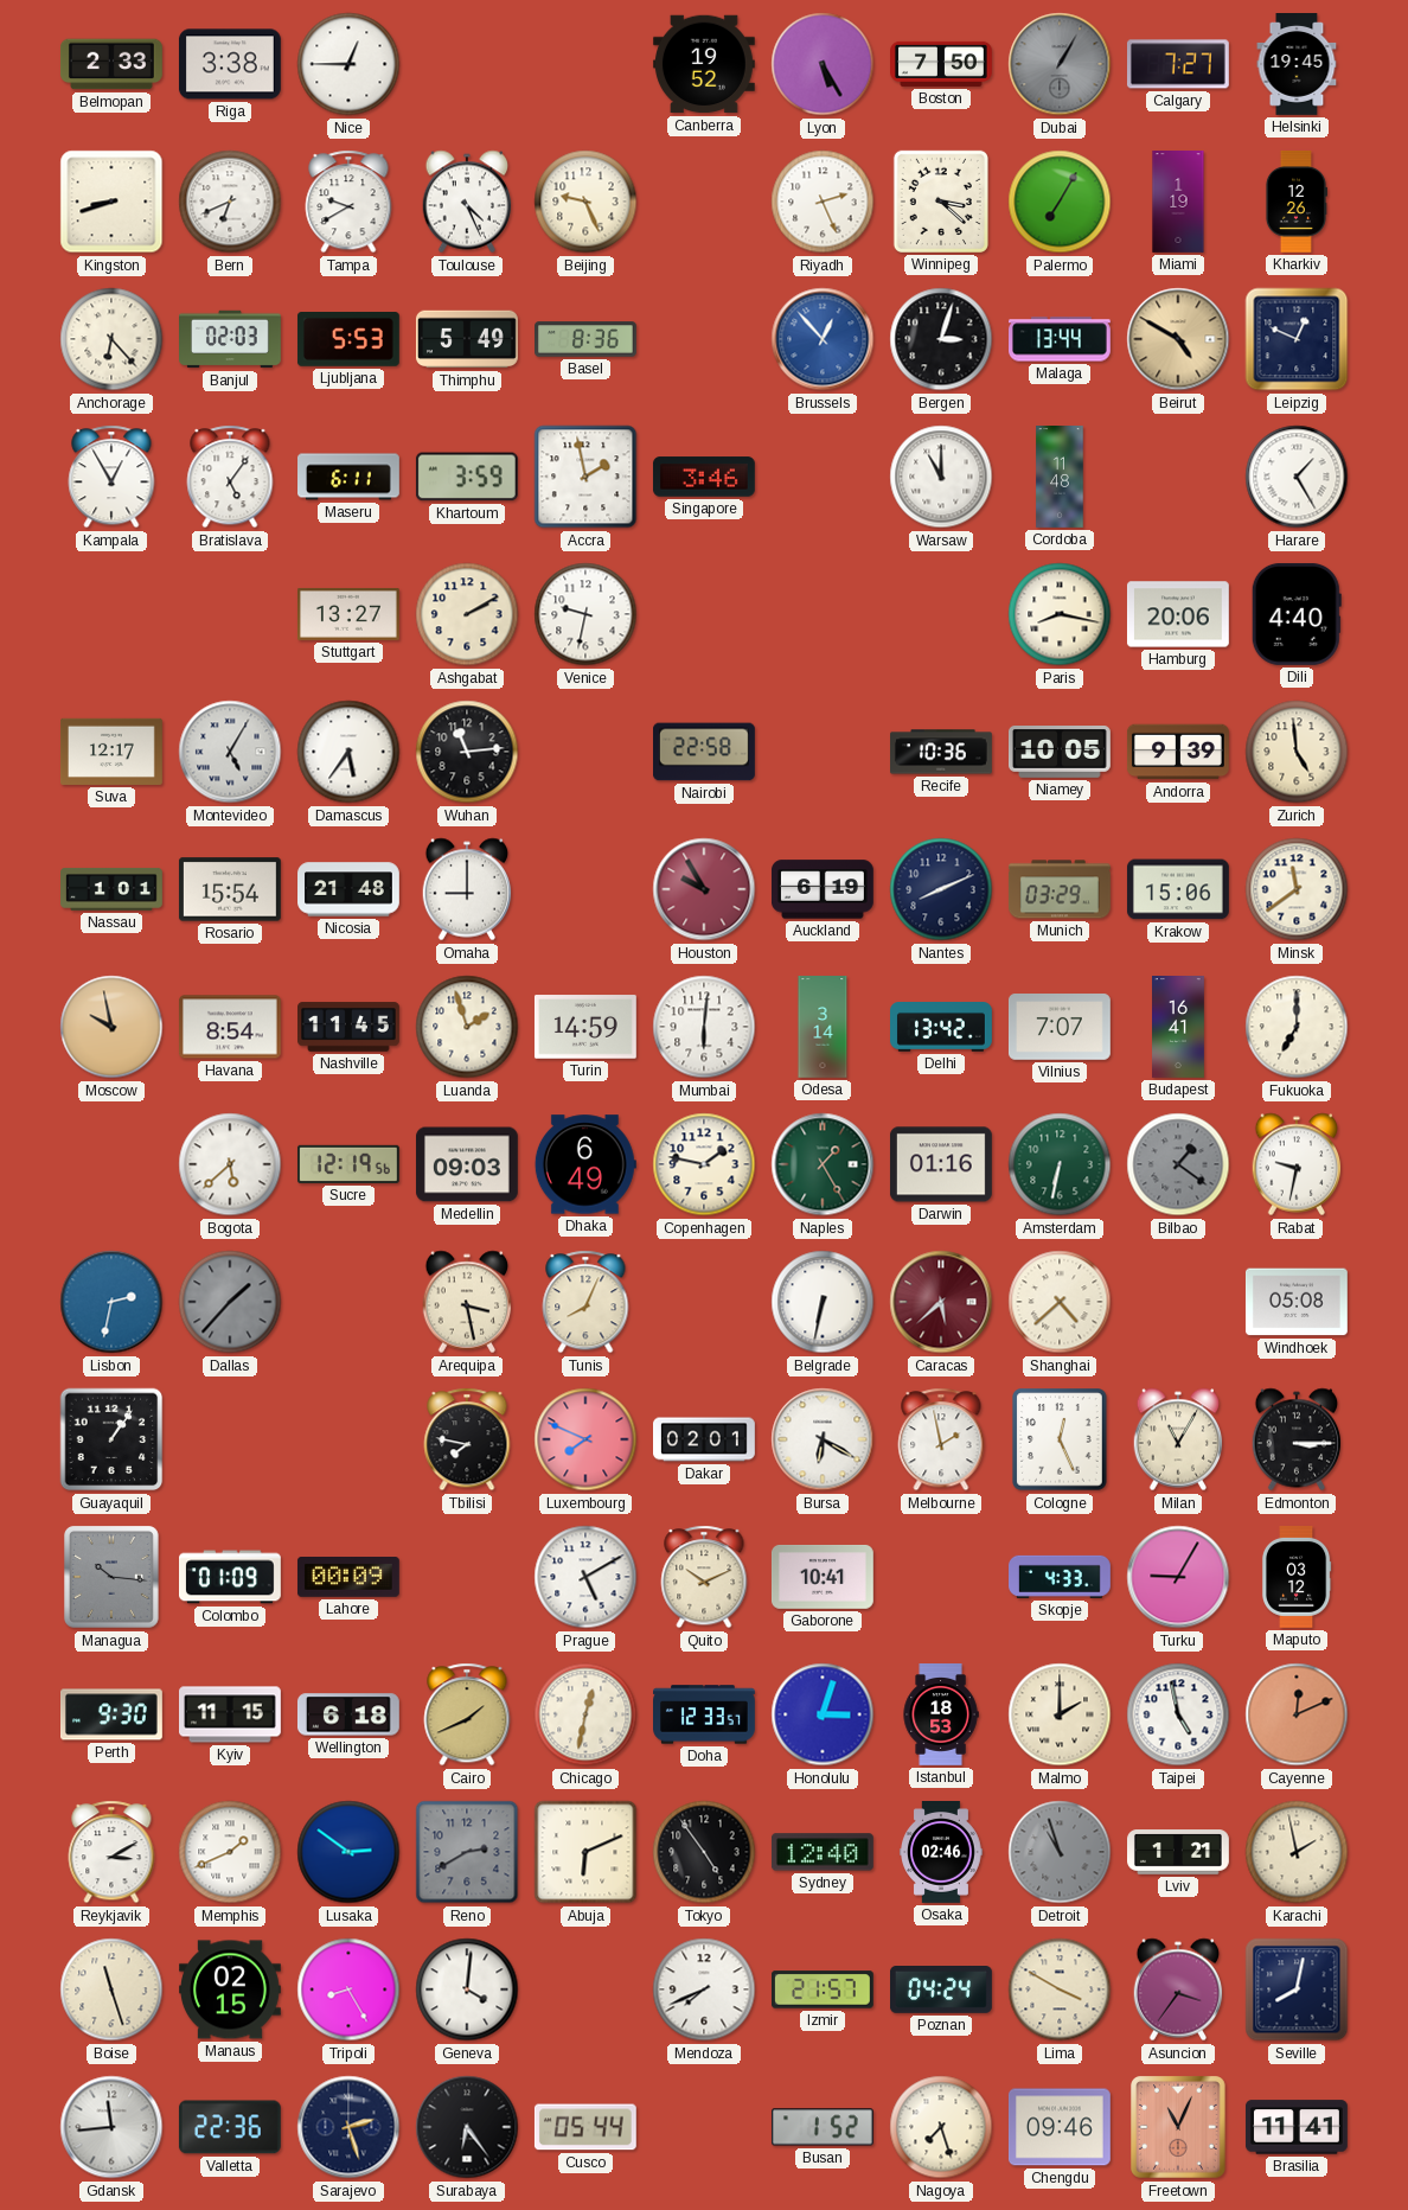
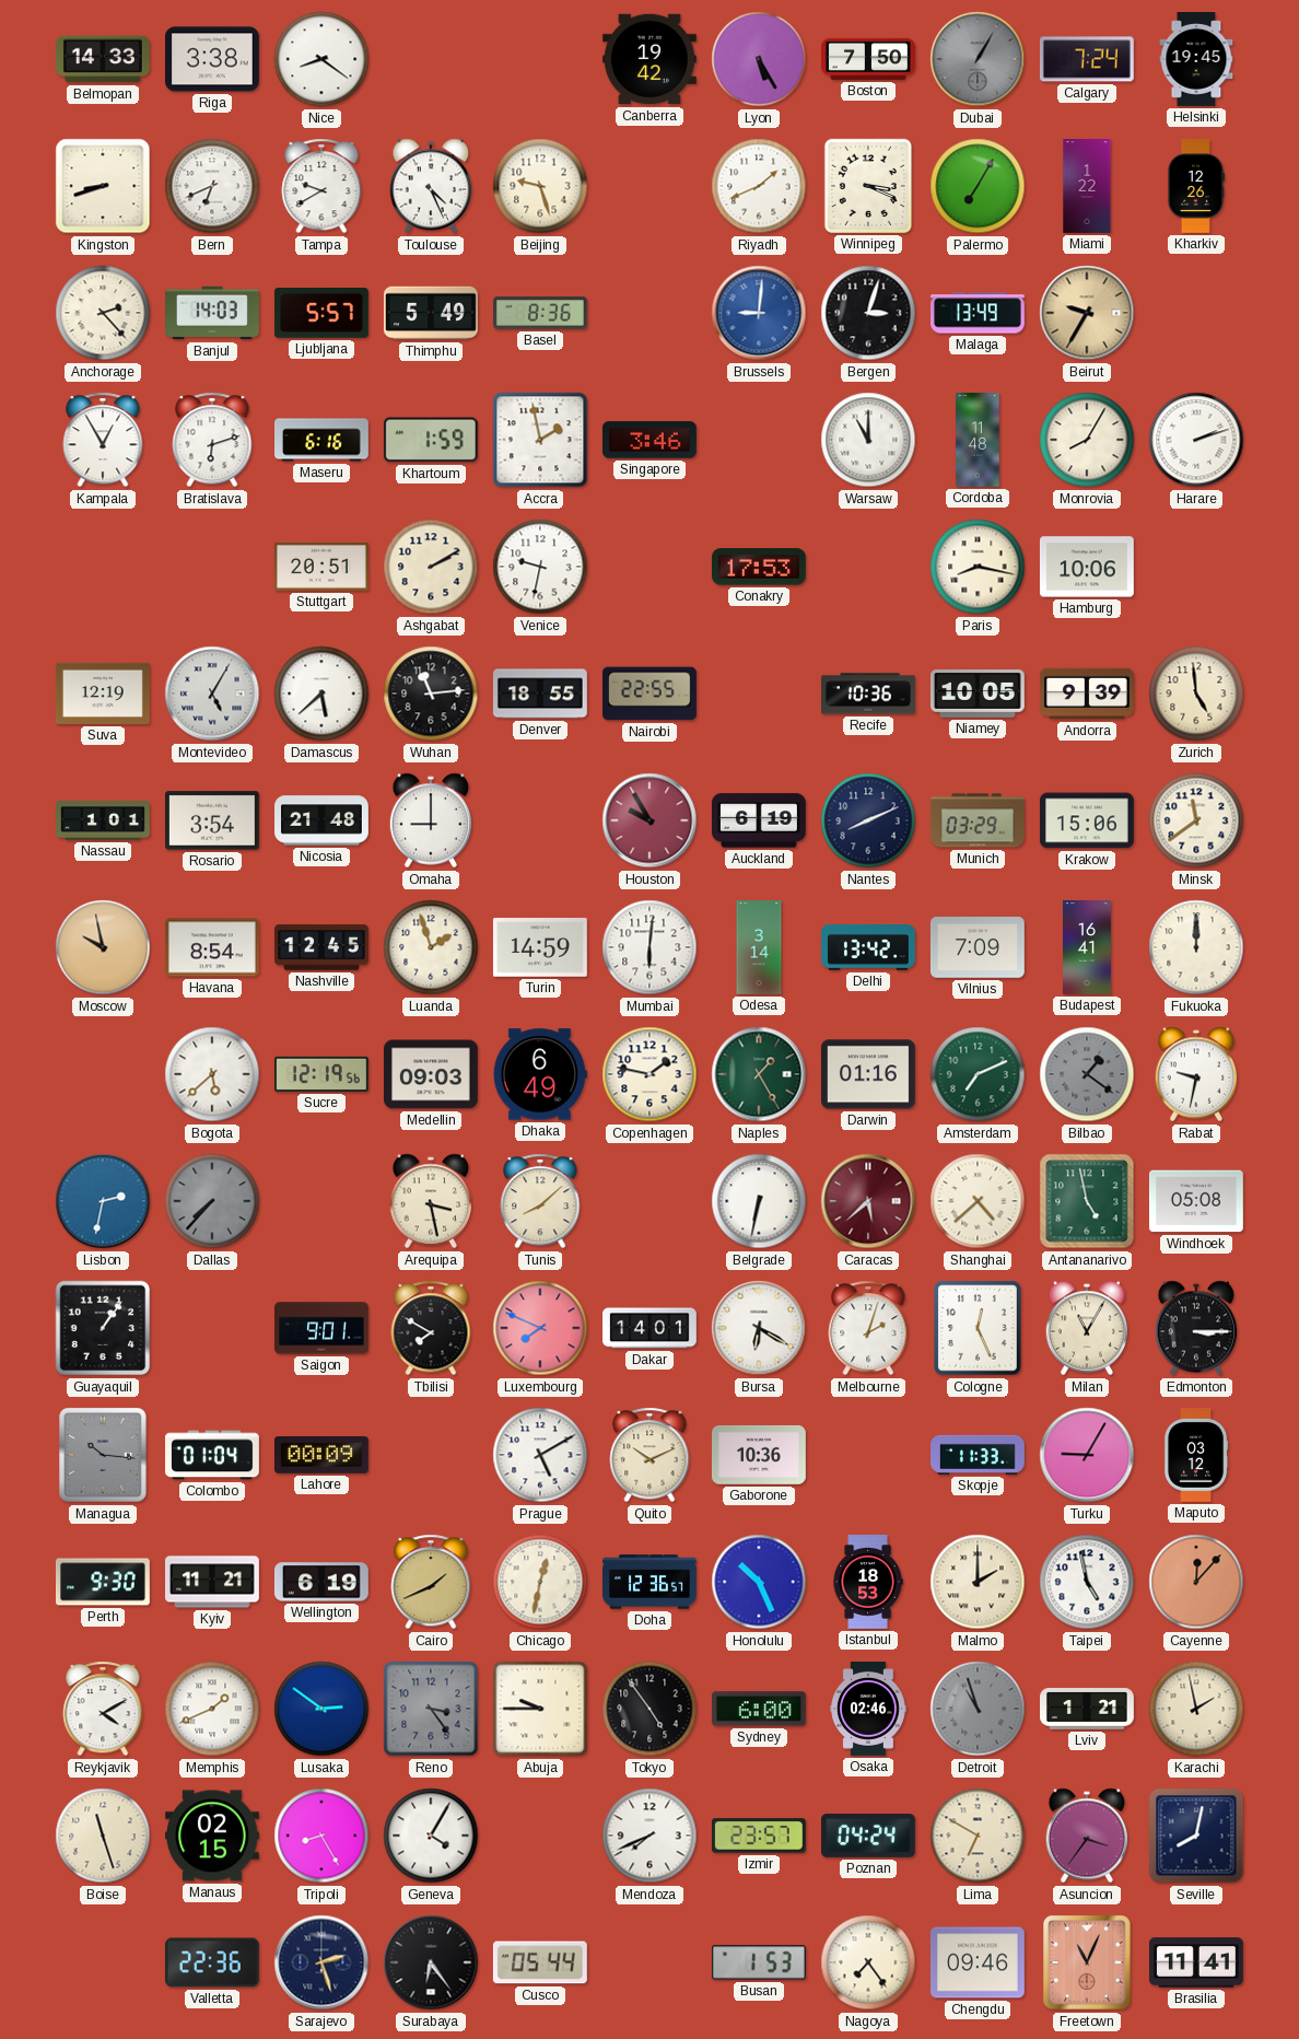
Belmopan: 2:33 -> 14:33 (103, 59)
Nice: 12:45 -> 8:21 (321, 59)
Canberra: 19:52 -> 19:42 (649, 59)
Calgary: 7:27 -> 7:24 (1087, 59)
Beijing: 9:26 -> 9:27 (540, 186)
Riyadh: 2:26 -> 1:41 (759, 186)
Winnipeg: 3:22 -> 3:19 (868, 186)
Miami: 1:19 -> 1:22 (1087, 187)
Anchorage: 6:23 -> 2:23 (103, 313)
Banjul: 02:03 -> 14:03 (213, 313)
Ljubljana: 5:53 -> 5:57 (321, 314)
Brussels: 12:53 -> 9:01 (759, 313)
Malaga: 13:44 -> 13:49 (979, 313)
Beirut: 4:50 -> 9:35 (1087, 313)
Leipzig: 12:49 -> none (1297, 339)
Bratislava: 5:06 -> 6:12 (212, 440)
Maseru: 6:11 -> 6:16 (323, 440)
Khartoum: 3:59 -> 1:59 (431, 440)
Monrovia: none -> 8:05 (1087, 440)
Harare: 1:25 -> 2:12 (1196, 440)
Stuttgart: 13:27 -> 20:51 (321, 567)
Conakry: none -> 17:53 (759, 567)
Hamburg: 20:06 -> 10:06 (1087, 567)
Dili: 4:40 -> none (1297, 614)
Suva: 12:17 -> 12:19 (104, 694)
Damascus: 5:36 -> 5:38 (321, 694)
Denver: none -> 18:55 (540, 694)
Nairobi: 22:58 -> 22:55 (651, 694)
Rosario: 15:54 -> 3:54 (212, 820)
Nashville: 11:45 -> 12:45 (323, 947)
Vilnius: 7:07 -> 7:09 (978, 948)
Fukuoka: 7:00 -> 12:00 (1196, 947)
Amsterdam: 6:32 -> 7:11 (978, 1074)
Dallas: 1:37 -> 7:37 (212, 1201)
Tunis: 8:04 -> 8:08 (540, 1201)
Antananarivo: none -> 4:58 (1087, 1201)
Saigon: none -> 9:01 (323, 1328)
Tbilisi: 7:47 -> 7:50 (431, 1328)
Dakar: 02:01 -> 14:01 (651, 1328)
Melbourne: 1:58 -> 2:03 (868, 1328)
Colombo: 01:09 -> 01:04 (213, 1455)
Gaborone: 10:41 -> 10:36 (759, 1455)
Skopje: 4:33 -> 11:33 (979, 1455)
Kyiv: 11:15 -> 11:21 (213, 1582)
Wellington: 6:18 -> 6:19 (321, 1582)
Doha: 12:33 -> 12:36 (651, 1582)
Honolulu: 3:03 -> 10:26 (759, 1582)
Cayenne: 12:11 -> 12:07 (1196, 1582)
Reykjavik: 3:10 -> 4:10 (103, 1709)
Reno: 2:40 -> 3:24 (431, 1709)
Abuja: 6:11 -> 9:45 (540, 1709)
Sydney: 12:40 -> 6:00 (759, 1709)
Geneva: 4:01 -> 4:05 (431, 1836)
Izmir: 21:57 -> 23:57 (759, 1836)
Lima: 3:50 -> 6:50 (978, 1836)
Gdansk: 11:44 -> none (111, 2127)
Busan: 1:52 -> 1:53 (759, 1962)
Nagoya: 7:27 -> 7:24 (868, 1962)
